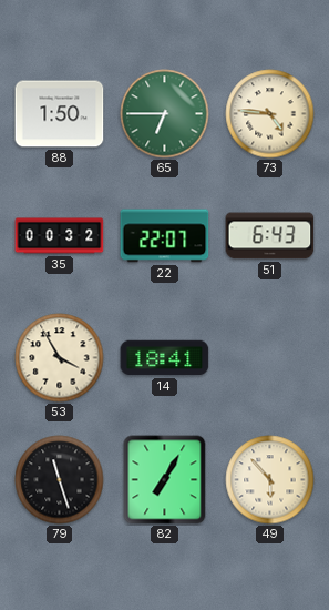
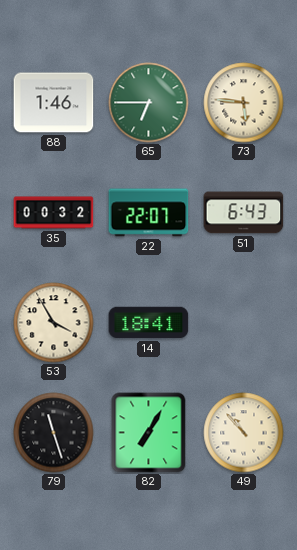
88: 1:50 -> 1:46 (54, 103)
73: 4:46 -> 5:46 (244, 103)
49: 5:53 -> 10:53 (244, 433)
